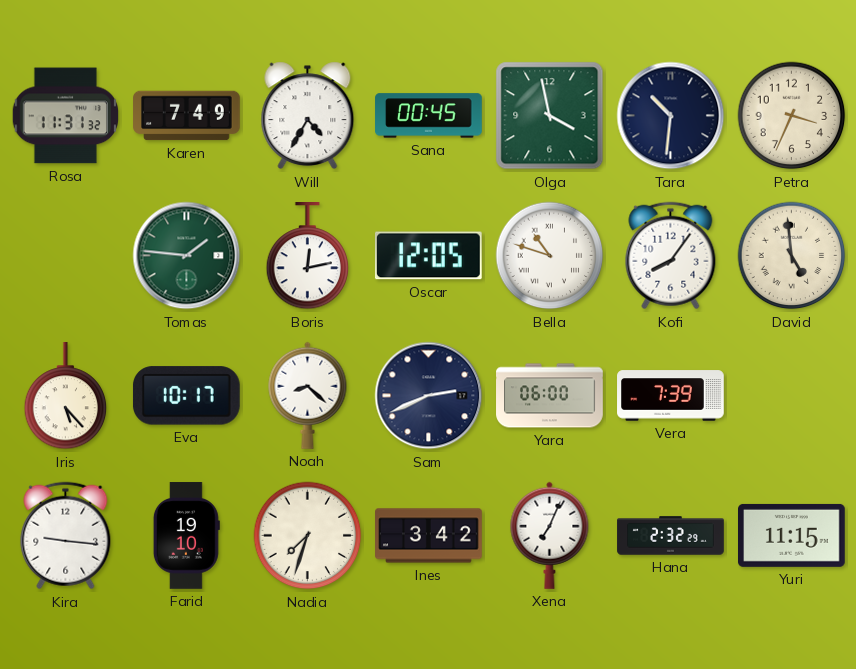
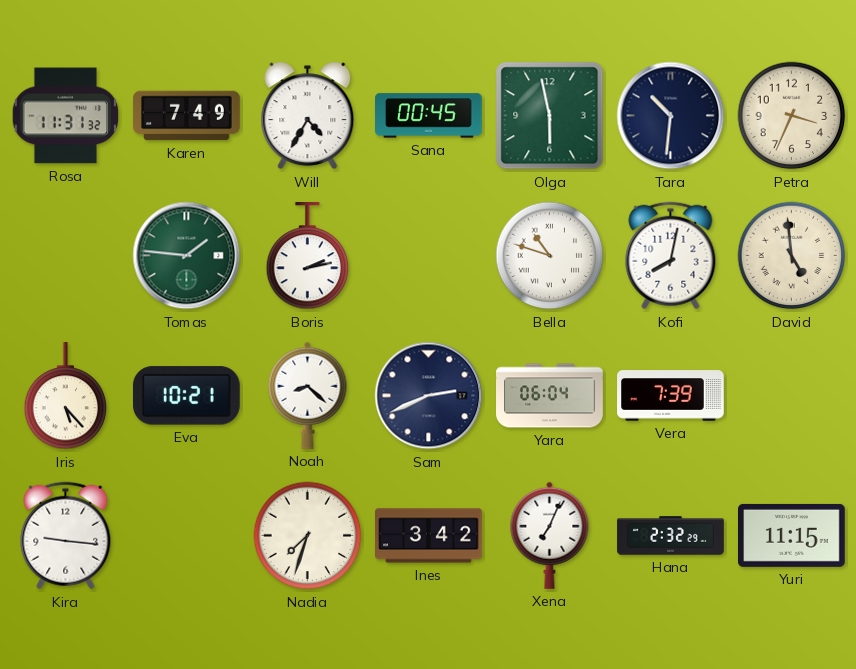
Olga: 3:58 -> 5:58 (550, 116)
Boris: 12:13 -> 2:13 (308, 257)
Oscar: 12:05 -> none (428, 256)
Kofi: 8:06 -> 8:02 (671, 256)
Eva: 10:17 -> 10:21 (186, 396)
Yara: 06:00 -> 06:04 (550, 396)
Farid: 19:10 -> none (186, 536)
